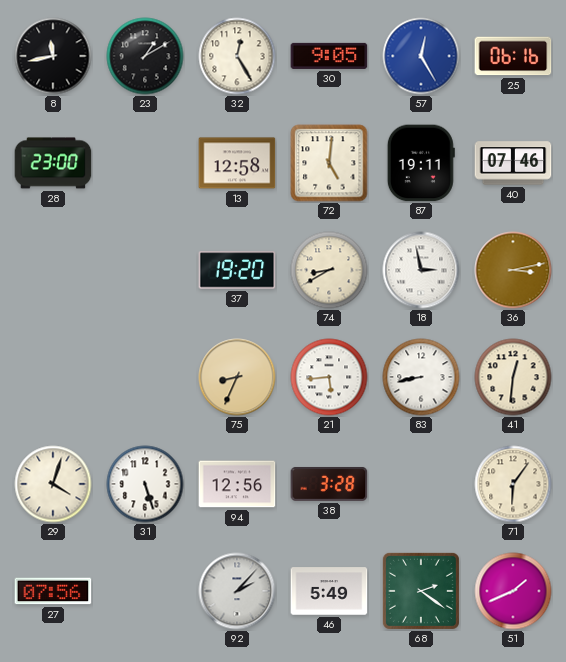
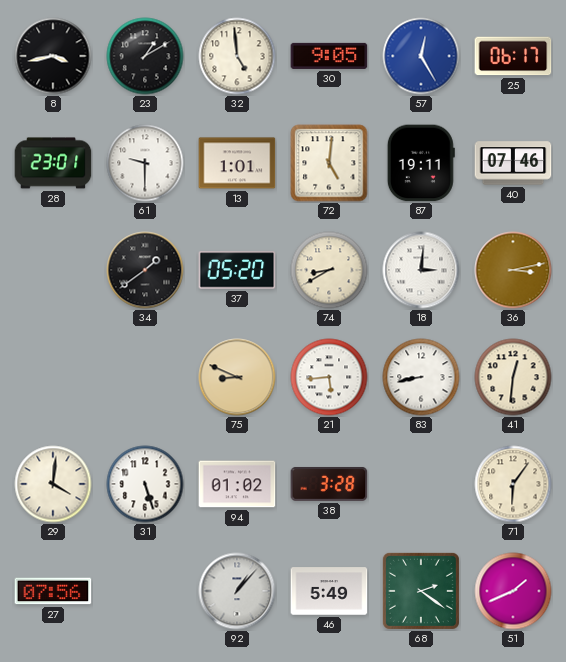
8: 11:43 -> 3:43 (53, 56)
32: 12:25 -> 4:59 (237, 56)
25: 06:16 -> 06:17 (513, 56)
28: 23:00 -> 23:01 (53, 163)
61: none -> 9:30 (145, 163)
13: 12:58 -> 1:01 (237, 163)
34: none -> 1:39 (145, 270)
37: 19:20 -> 05:20 (237, 270)
18: 2:58 -> 3:01 (421, 270)
75: 8:34 -> 8:49 (237, 377)
29: 4:03 -> 4:01 (53, 484)
94: 12:56 -> 01:02 (237, 484)
92: 2:07 -> 1:07 (237, 591)
